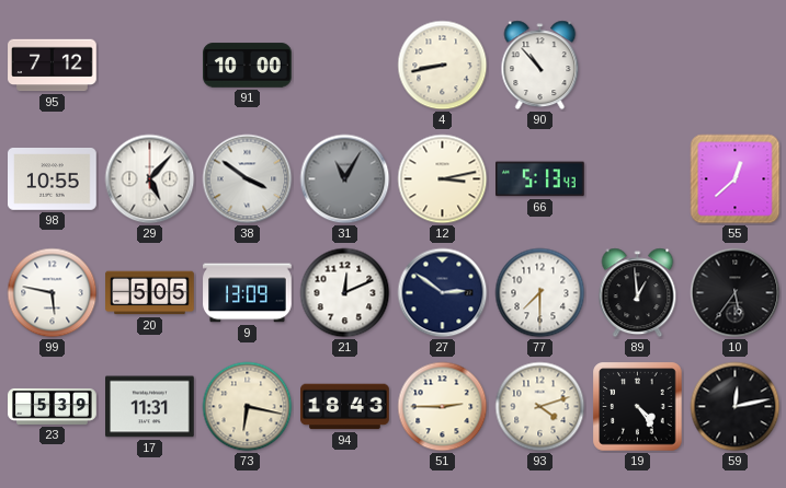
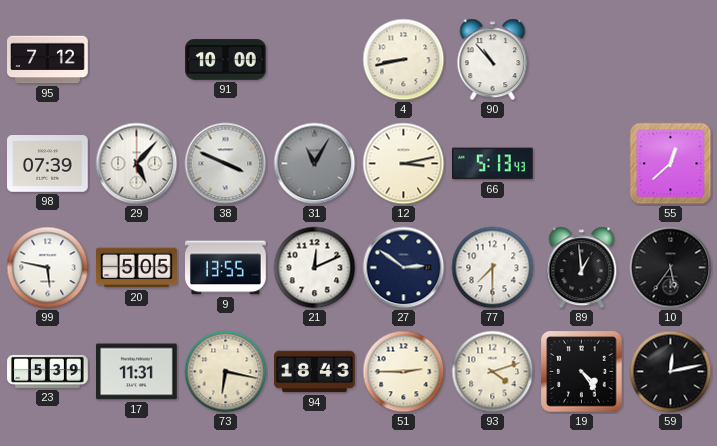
98: 10:55 -> 07:39 (48, 164)
38: 3:51 -> 3:49 (226, 164)
9: 13:09 -> 13:55 (226, 268)
